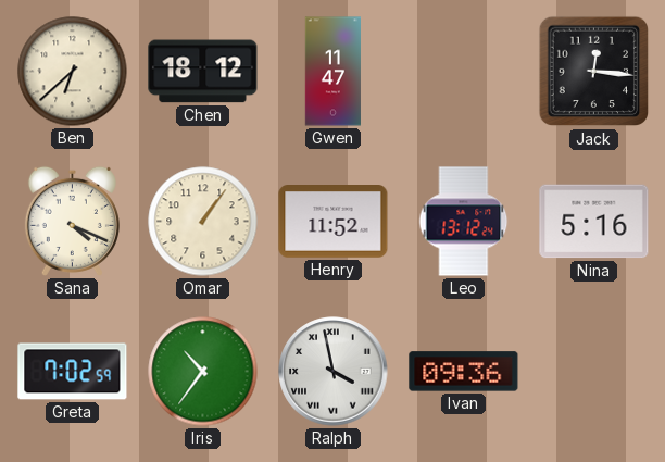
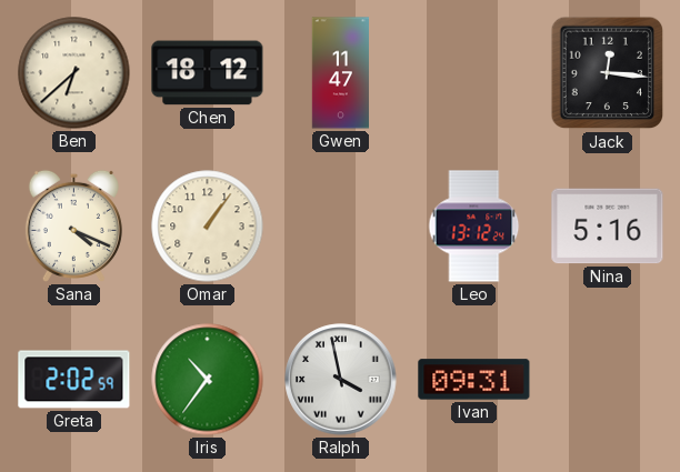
Henry: 11:52 -> none (334, 222)
Greta: 7:02 -> 2:02 (74, 380)
Ivan: 09:36 -> 09:31 (474, 380)
